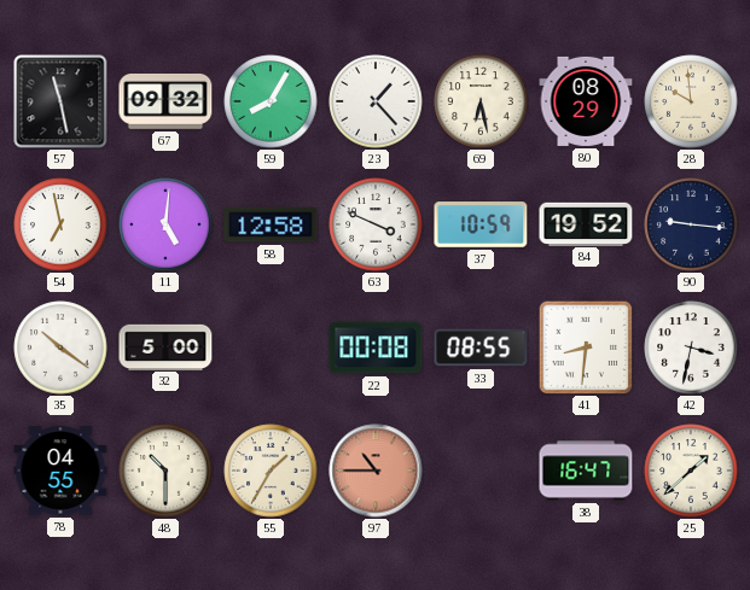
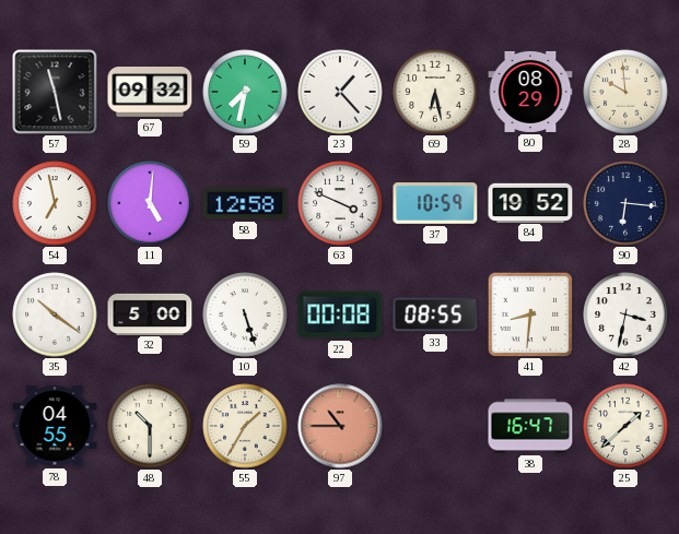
59: 8:05 -> 7:32 (245, 92)
90: 9:16 -> 6:16 (625, 203)
10: none -> 5:27 (245, 315)
